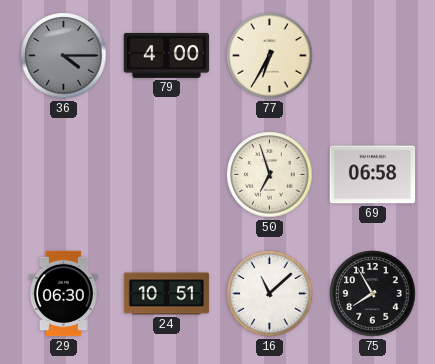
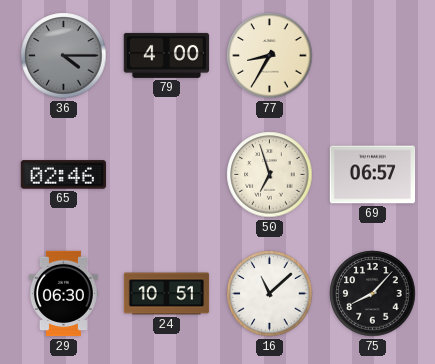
77: 6:35 -> 8:35 (270, 56)
65: none -> 02:46 (64, 175)
69: 06:58 -> 06:57 (373, 175)
75: 7:55 -> 8:07 (373, 294)
